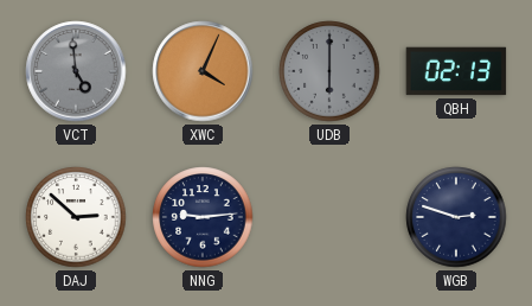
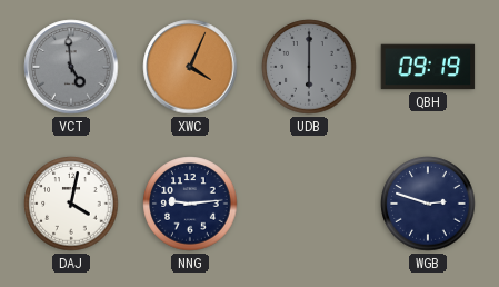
QBH: 02:13 -> 09:19 (428, 67)
DAJ: 2:52 -> 4:02 (71, 204)
